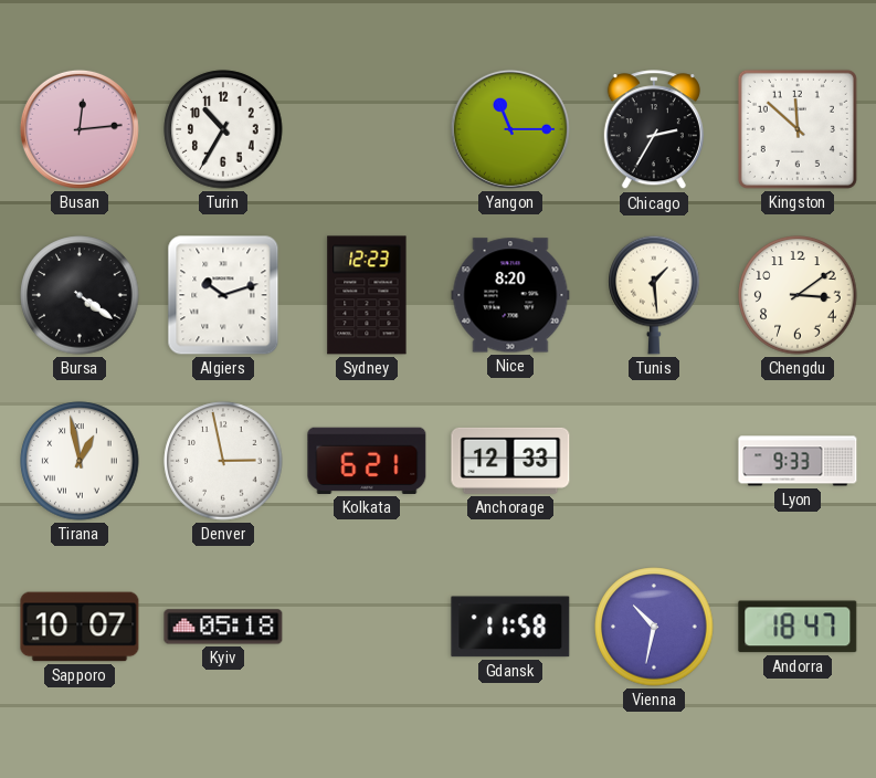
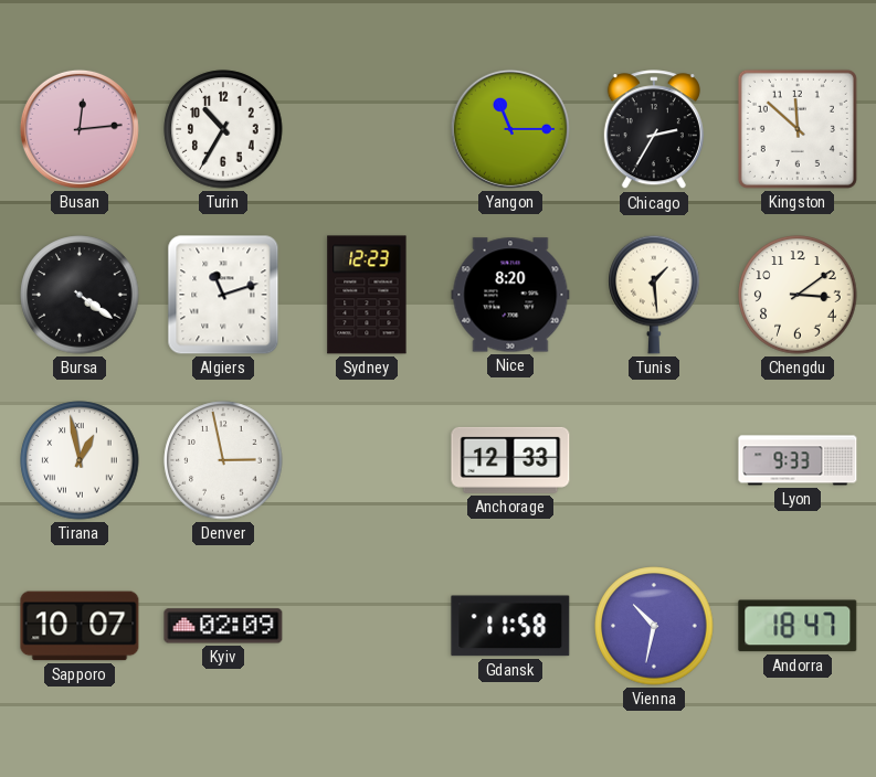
Algiers: 10:12 -> 11:12 (223, 295)
Kolkata: 6:21 -> none (367, 461)
Kyiv: 05:18 -> 02:09 (223, 626)
